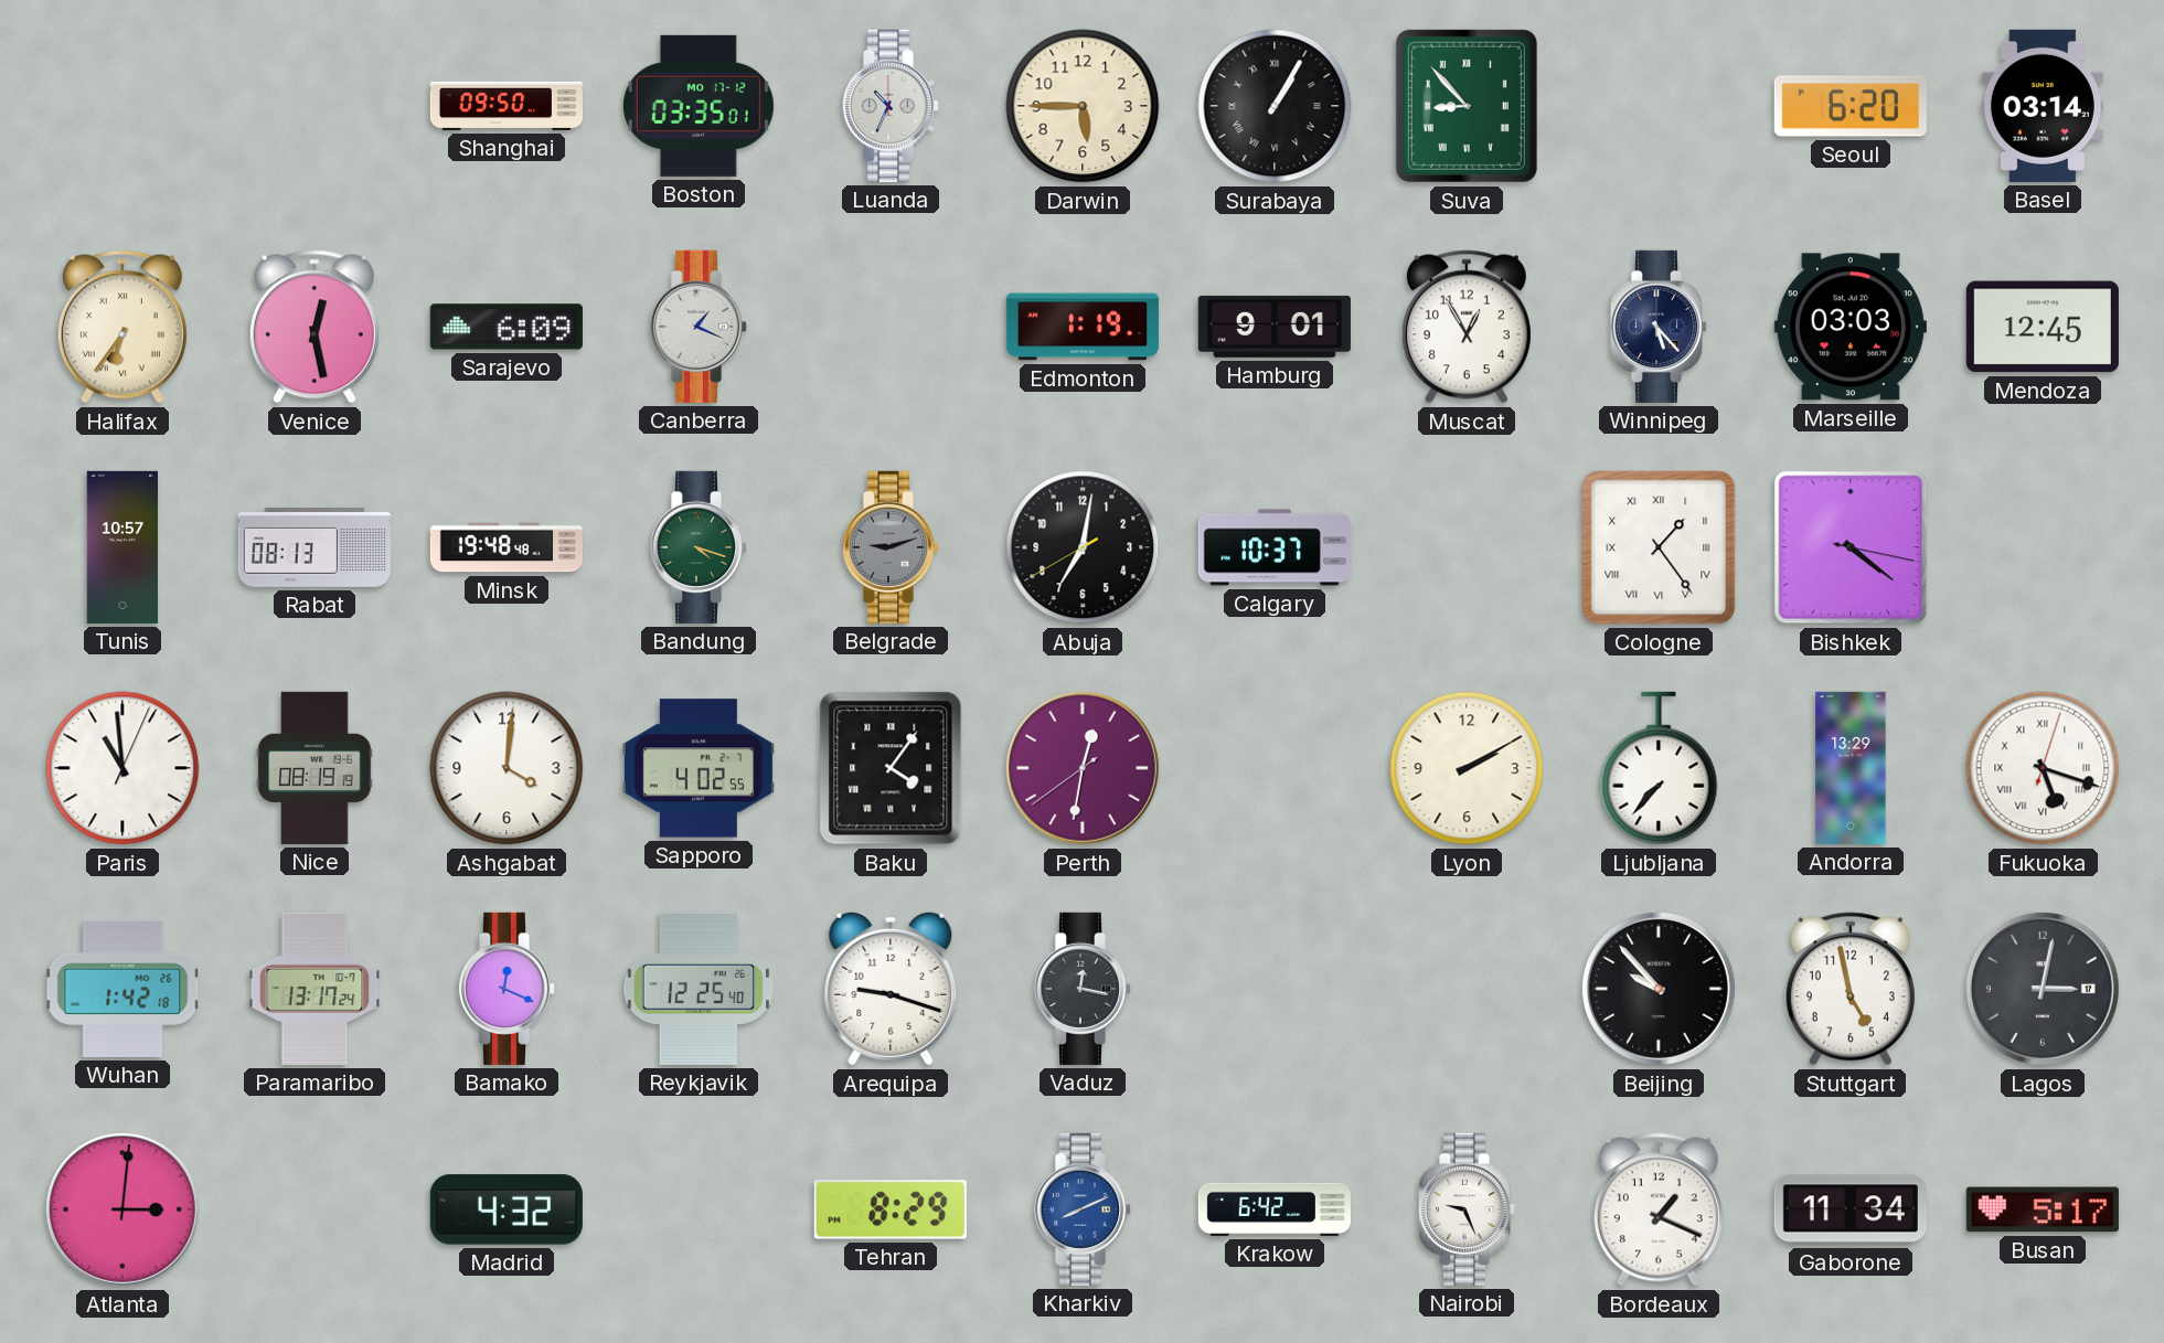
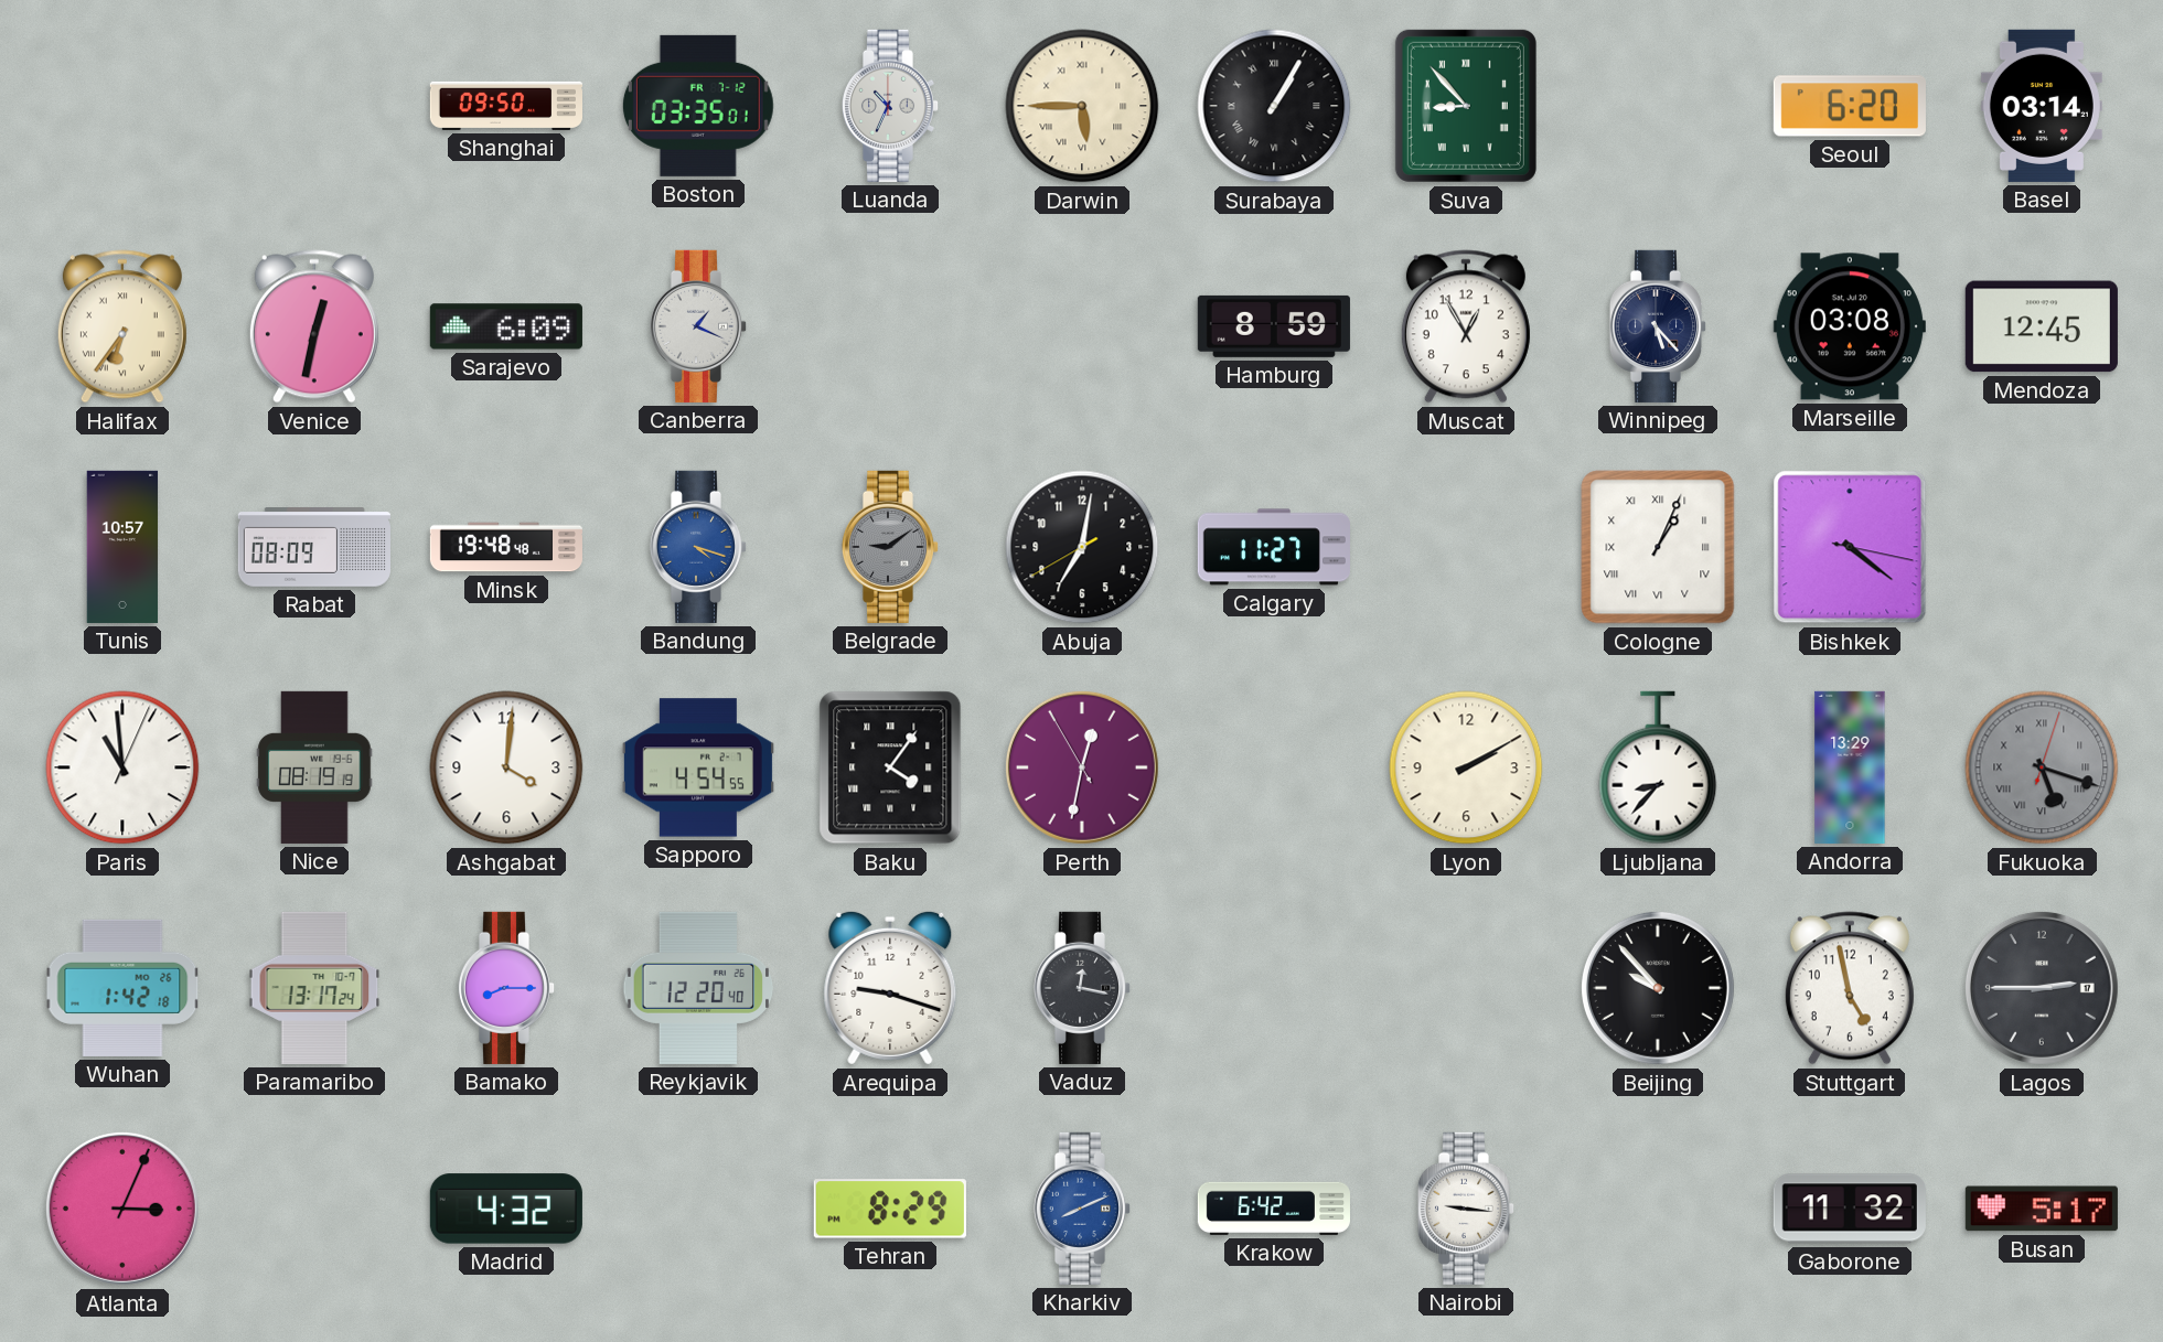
Boston date: MO 17-12 -> FR 7-12 (698, 106)
Darwin numerals: Arabic -> Roman (1082, 106)
Venice: 12:28 -> 12:32 (314, 326)
Edmonton: 1:19 -> none (1083, 327)
Hamburg: 9:01 -> 8:59 (1274, 326)
Marseille: 03:03 -> 03:08 (1850, 326)
Rabat: 08:13 -> 08:09 (314, 548)
Bandung dial: green -> blue (698, 547)
Belgrade: 9:12 -> 9:09 (890, 547)
Calgary: 10:37 -> 11:27 (1274, 547)
Cologne: 1:24 -> 1:04 (1658, 547)
Sapporo: 4:02 -> 4:54 (698, 767)
Perth: 12:31:39 -> 12:31:55 (1082, 767)
Ljubljana: 7:37 -> 8:37 (1658, 767)
Fukuoka dial: white -> grey (2042, 767)
Bamako: 12:19 -> 8:15 (506, 988)
Reykjavik: 12:25 -> 12:20 (698, 988)
Lagos: 3:02 -> 2:45 (2042, 988)
Atlanta: 3:01 -> 3:04 (122, 1209)
Nairobi: 9:26 -> 9:16 (1466, 1209)
Bordeaux: 1:19 -> none (1659, 1209)
Gaborone: 11:34 -> 11:32 (1850, 1209)
